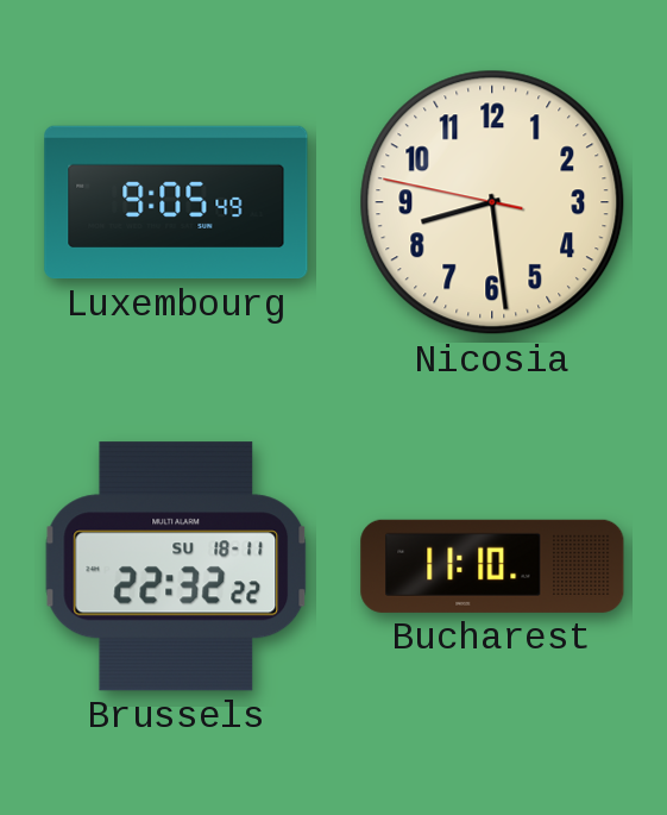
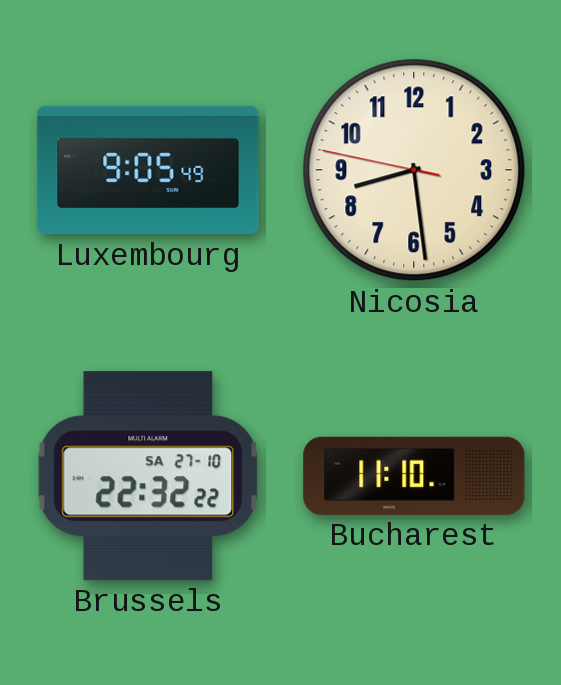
Brussels date: SU 18-11 -> SA 27-10 (148, 476)
